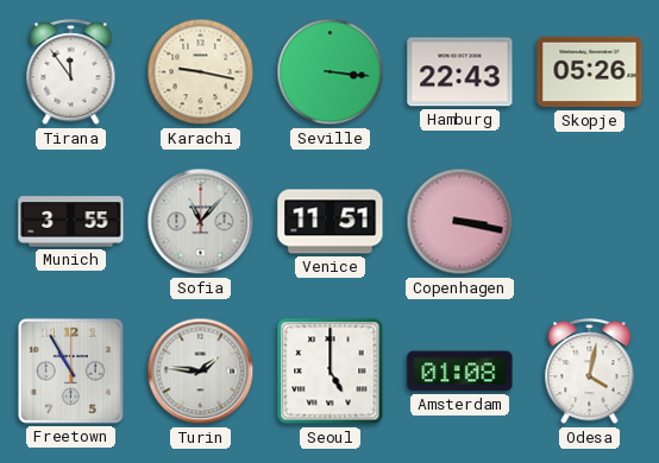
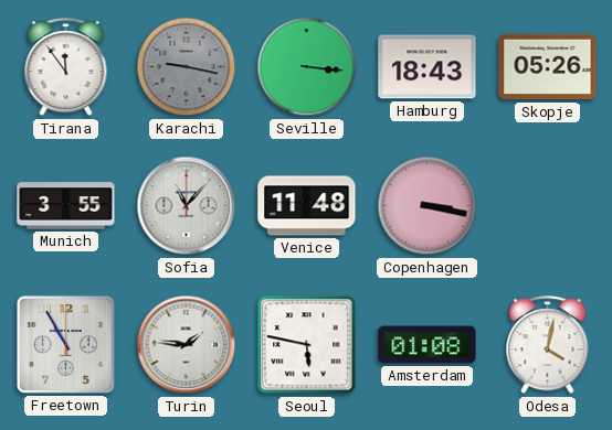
Karachi dial: cream -> grey (187, 67)
Hamburg: 22:43 -> 18:43 (428, 67)
Venice: 11:51 -> 11:48 (307, 206)
Seoul: 5:00 -> 5:47 (307, 345)
